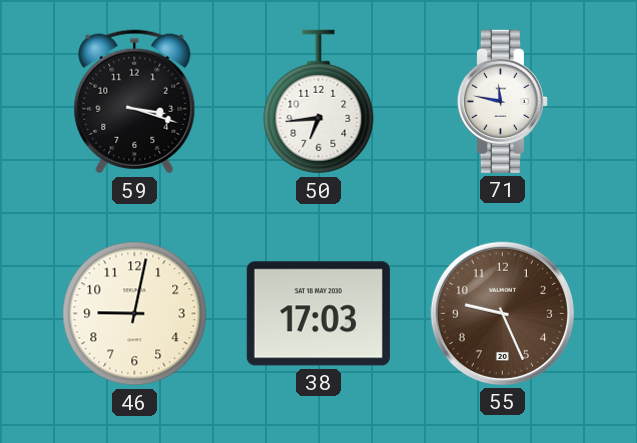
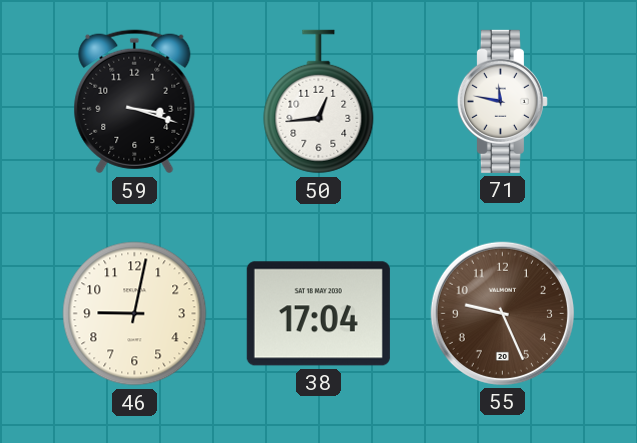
50: 6:44 -> 12:44 (319, 102)
38: 17:03 -> 17:04 (318, 314)
